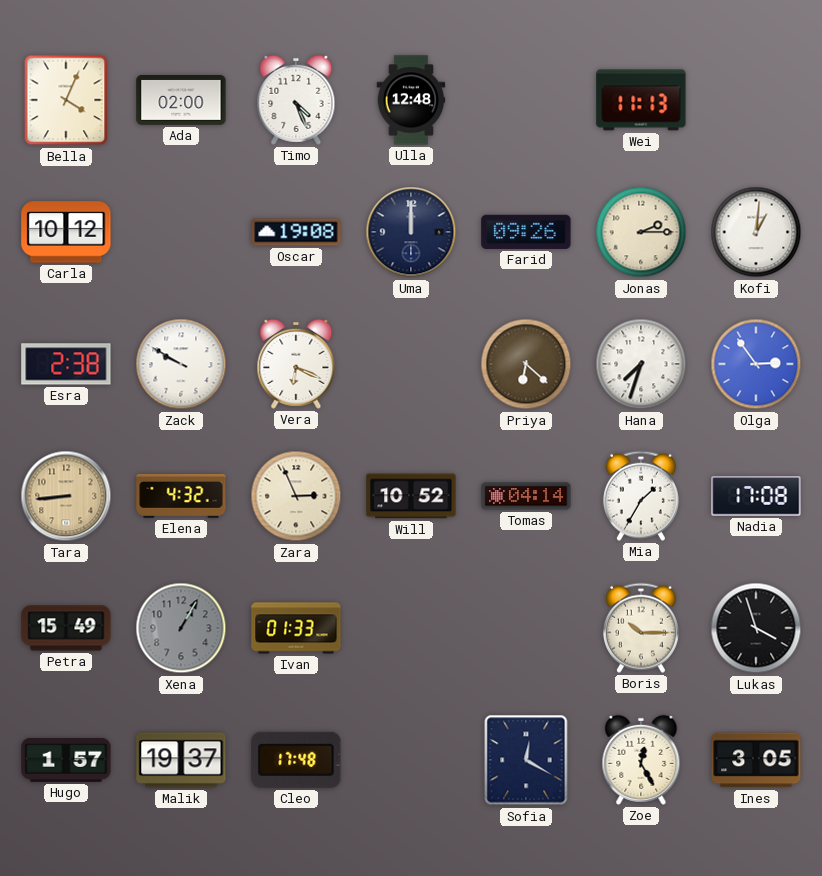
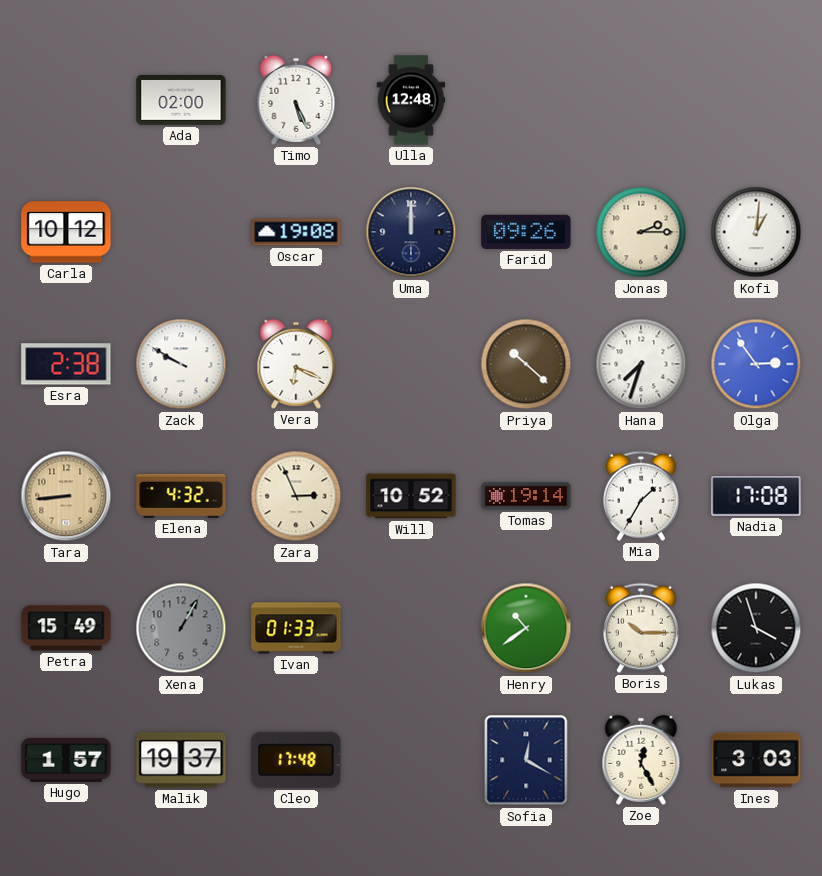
Bella: 4:04 -> none (66, 100)
Timo: 4:26 -> 5:26 (296, 100)
Wei: 11:13 -> none (641, 100)
Priya: 6:22 -> 10:22 (526, 364)
Tomas: 04:14 -> 19:14 (526, 496)
Henry: none -> 10:39 (526, 628)
Ines: 3:05 -> 3:03 (756, 760)
